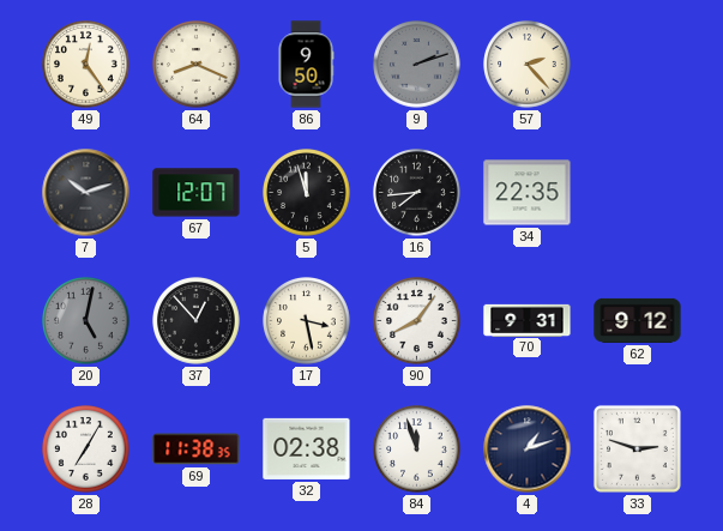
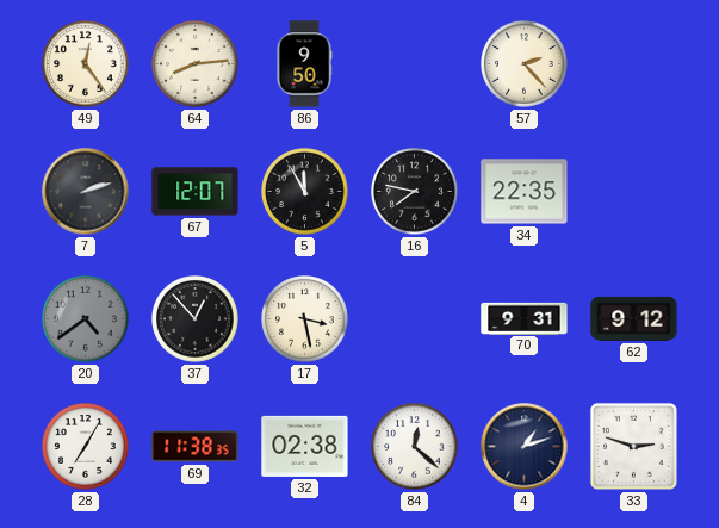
64: 8:19 -> 8:14 (196, 64)
9: 2:12 -> none (417, 65)
7: 10:12 -> 2:12 (86, 192)
5: 11:57 -> 11:55 (305, 192)
16: 7:44 -> 7:47 (415, 192)
20: 5:02 -> 4:39 (86, 319)
90: 8:06 -> none (417, 321)
84: 11:57 -> 12:22 (415, 447)
